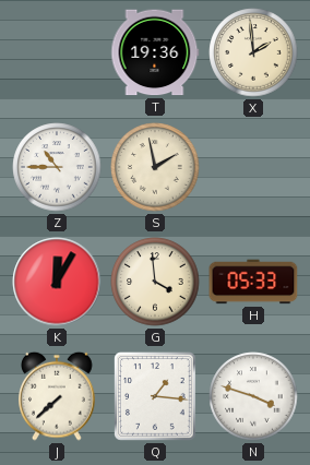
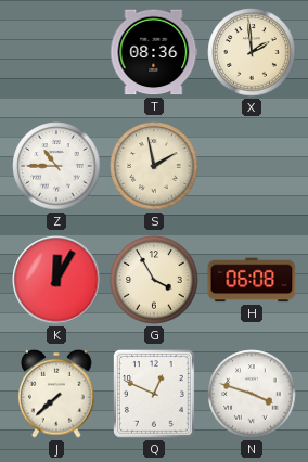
T: 19:36 -> 08:36 (154, 52)
G: 3:59 -> 3:55 (154, 280)
H: 05:33 -> 06:08 (252, 280)
Q: 1:16 -> 12:49 (155, 395)
